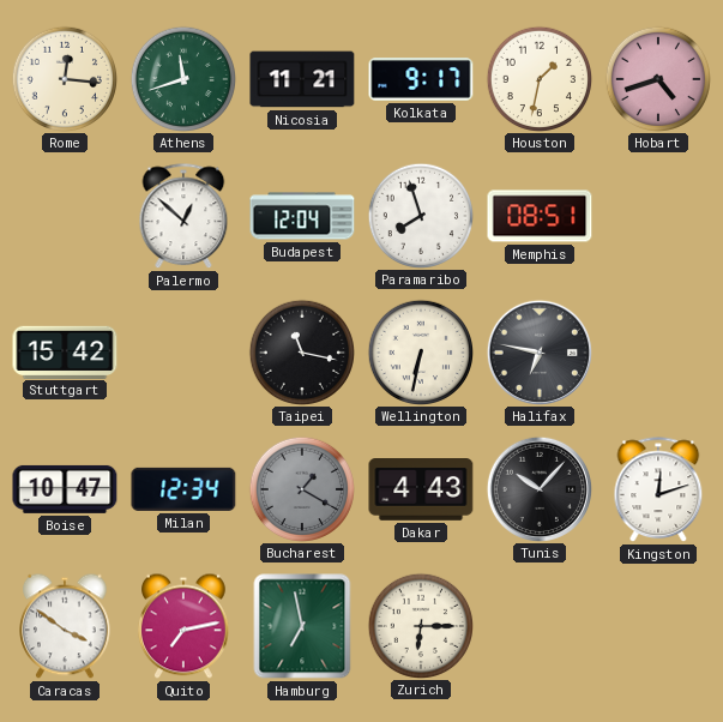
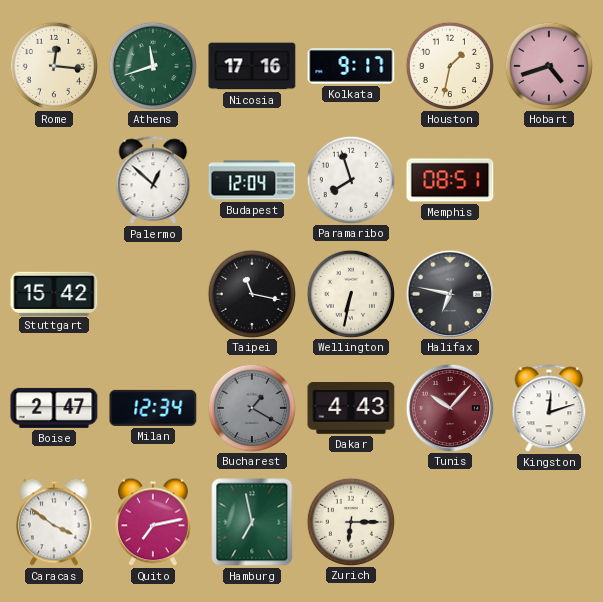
Nicosia: 11:21 -> 17:16 (252, 66)
Boise: 10:47 -> 2:47 (54, 408)
Tunis dial: black -> burgundy (449, 407)
